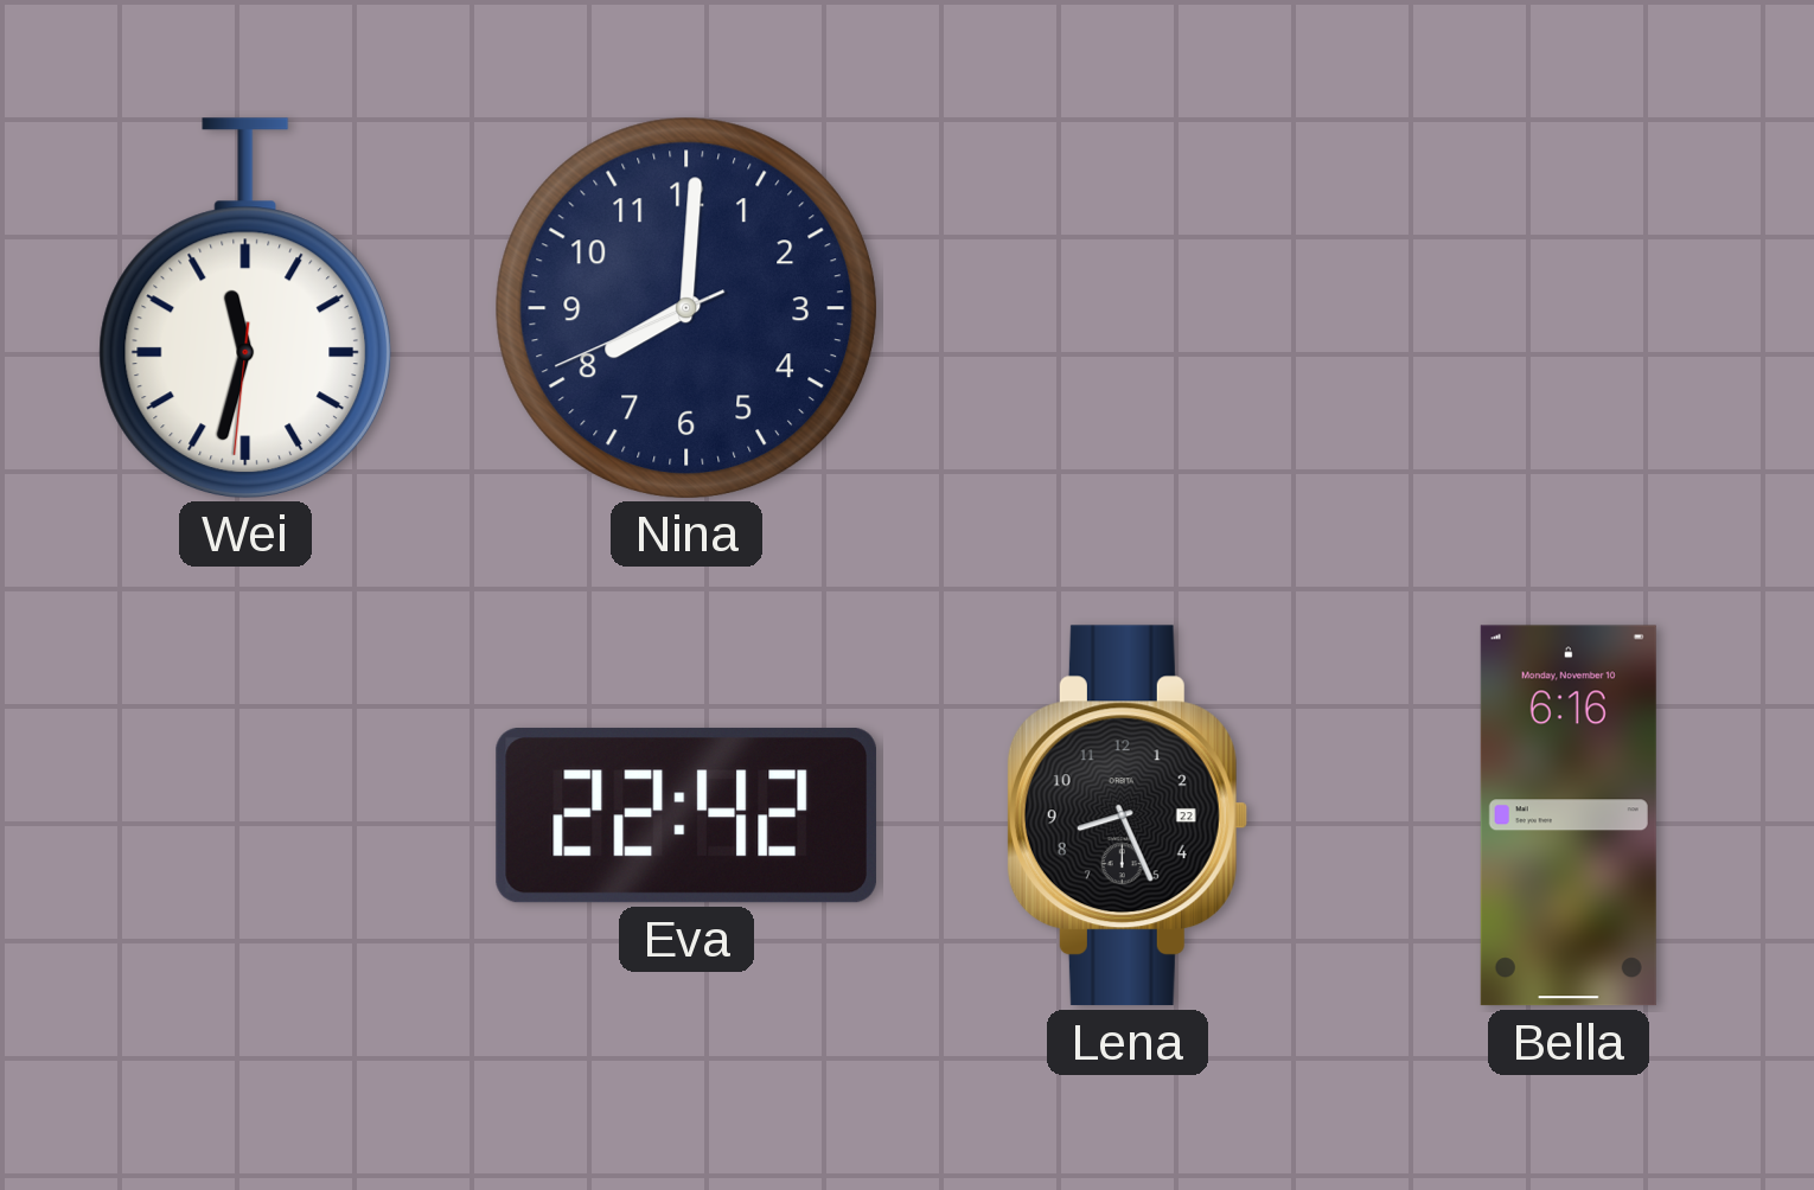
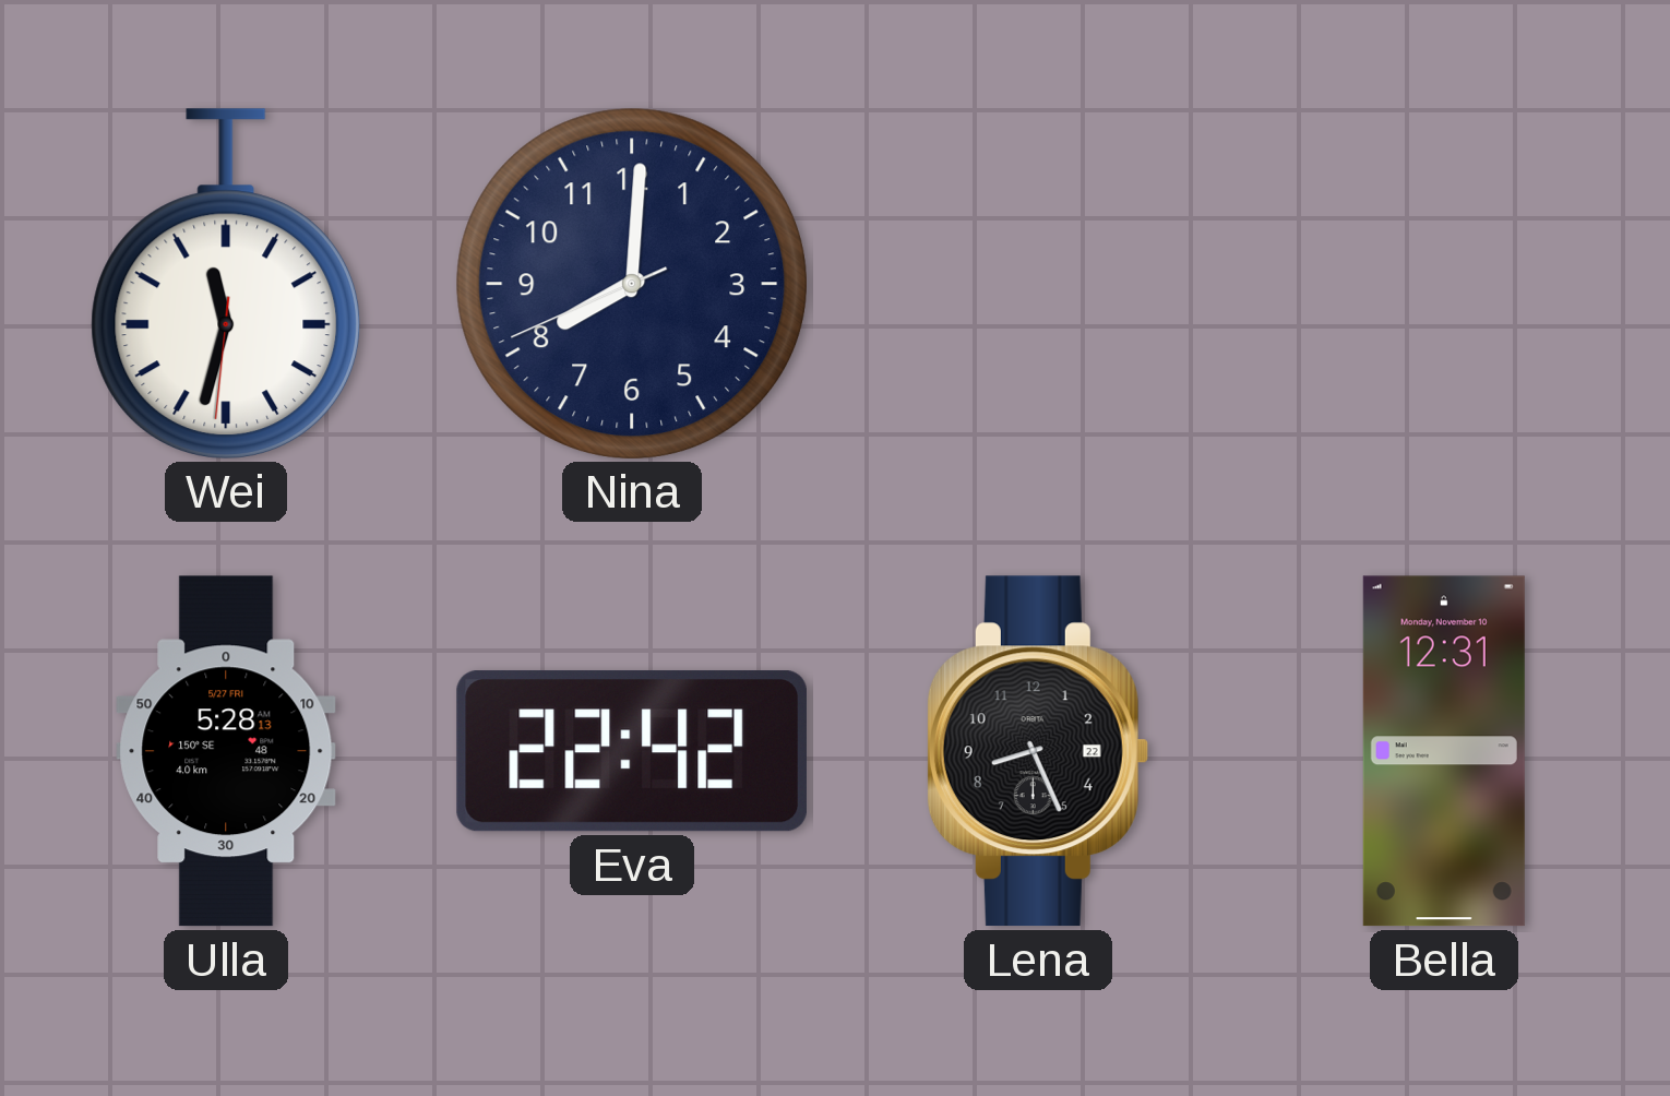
Ulla: none -> 5:28 (226, 751)
Bella: 6:16 -> 12:31 (1444, 751)
